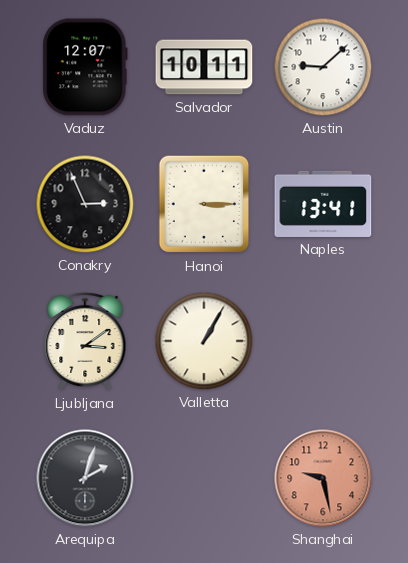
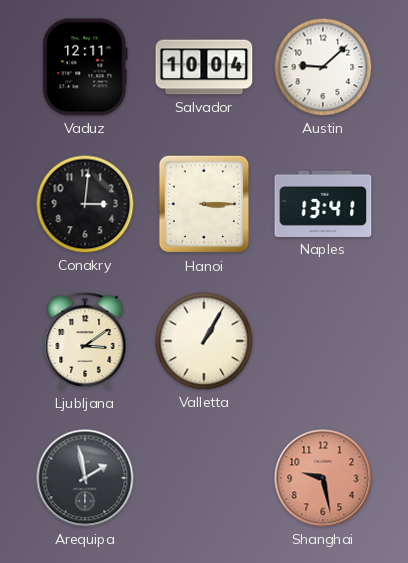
Vaduz: 12:07 -> 12:11 (85, 67)
Salvador: 10:11 -> 10:04 (204, 67)
Conakry: 2:56 -> 3:01 (85, 204)
Arequipa: 2:03 -> 1:58 (85, 478)
